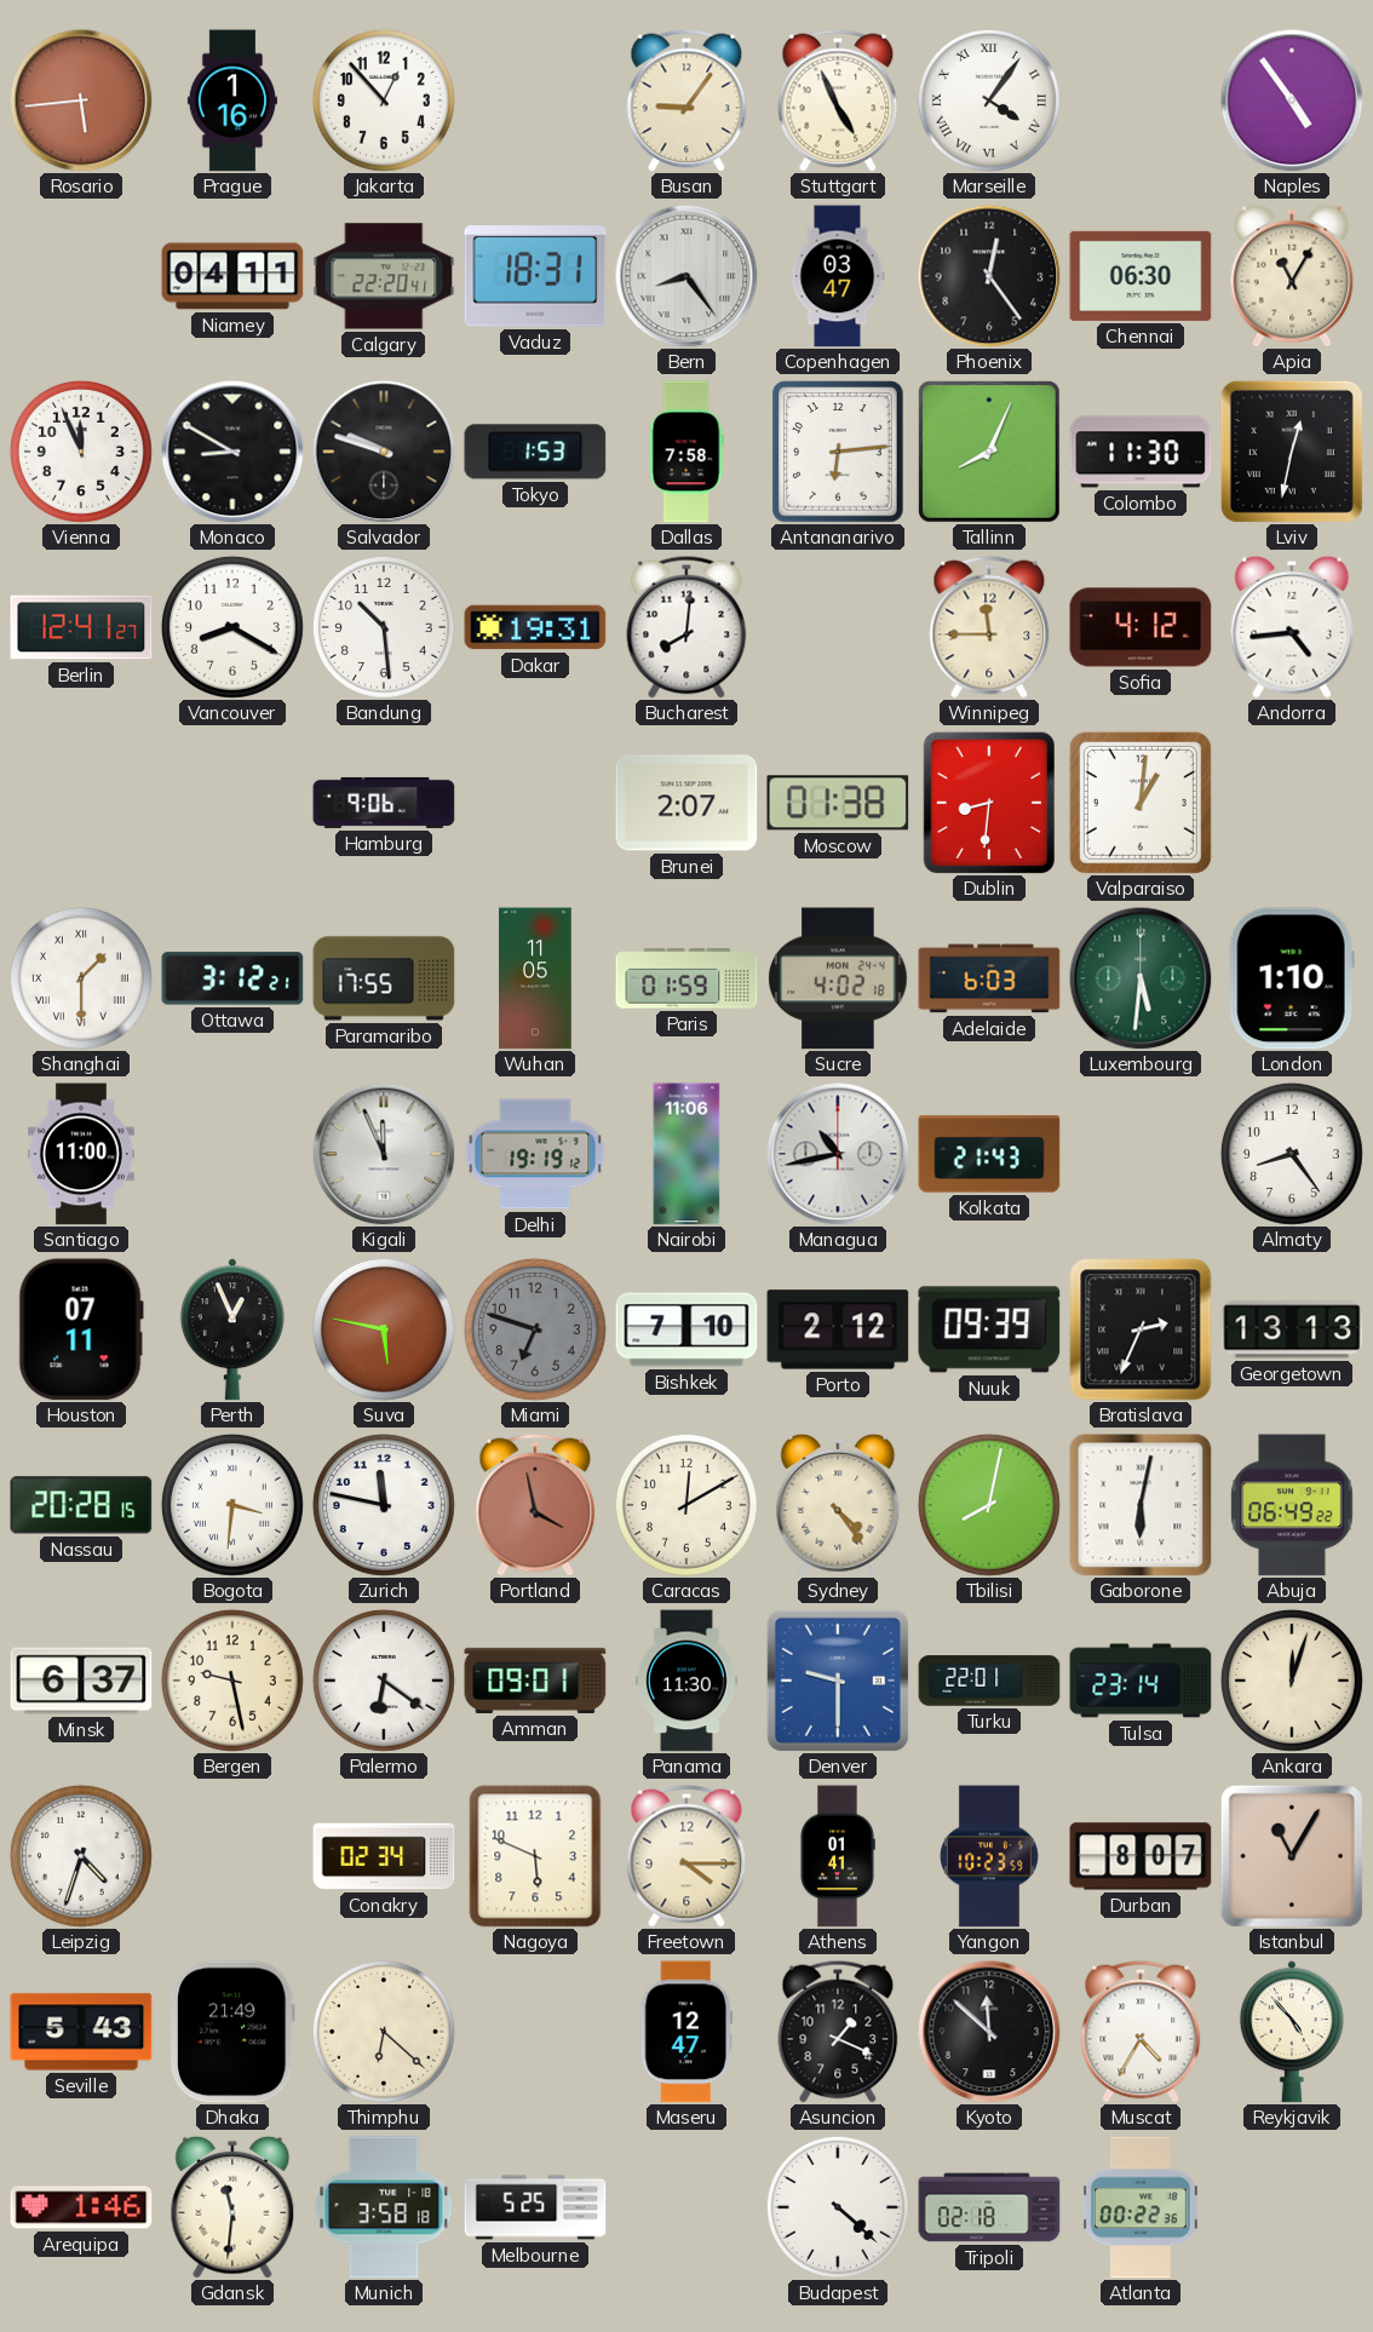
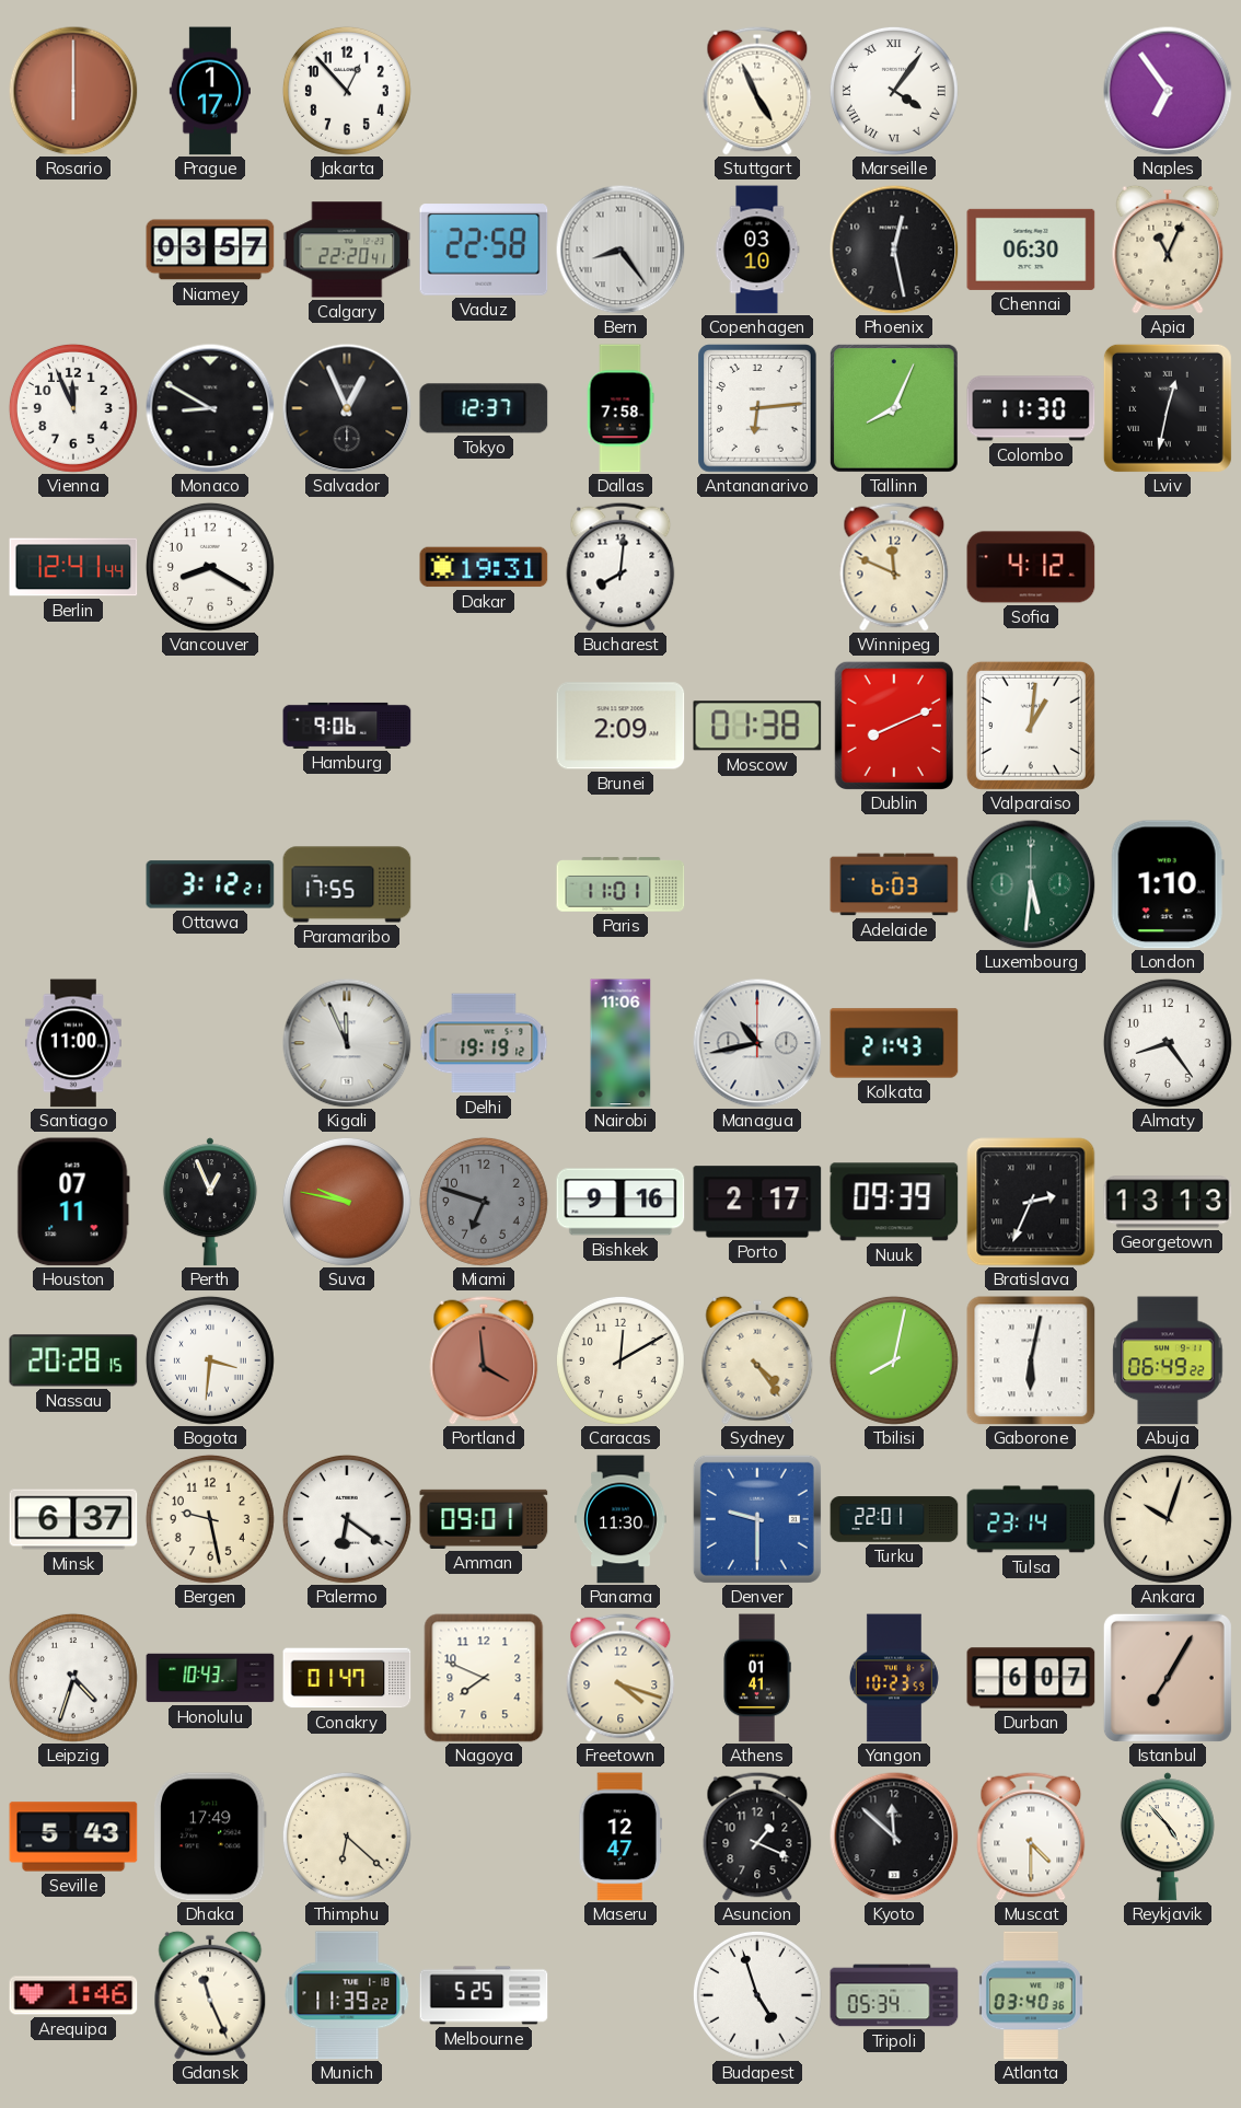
Rosario: 5:44 -> 6:00 (73, 91)
Prague: 1:16 -> 1:17 (210, 91)
Busan: 9:06 -> none (686, 100)
Naples: 4:54 -> 6:54 (1168, 91)
Niamey: 04:11 -> 03:57 (210, 250)
Vaduz: 18:31 -> 22:58 (484, 250)
Copenhagen: 03:47 -> 03:10 (757, 250)
Phoenix: 12:24 -> 12:28 (894, 250)
Apia: 11:05 -> 11:04 (1168, 250)
Salvador: 9:48 -> 12:56 (347, 408)
Tokyo: 1:53 -> 12:37 (484, 408)
Berlin: 12:41:27 -> 12:41:44 (73, 567)
Bandung: 10:29 -> none (384, 627)
Winnipeg: 11:45 -> 11:49 (894, 567)
Andorra: 4:44 -> none (1292, 627)
Brunei: 2:07 -> 2:09 (620, 726)
Dublin: 8:31 -> 8:11 (893, 725)
Shanghai: 1:30 -> none (81, 978)
Wuhan: 11:05 -> none (535, 978)
Paris: 01:59 -> 11:01 (620, 884)
Sucre: 4:02 -> none (838, 978)
Suva: 5:47 -> 9:47 (347, 1202)
Bishkek: 7:10 -> 9:16 (620, 1202)
Porto: 2:12 -> 2:17 (757, 1202)
Zurich: 11:47 -> none (384, 1505)
Portland: 3:58 -> 3:59 (484, 1360)
Ankara: 12:03 -> 10:03 (1168, 1519)
Honolulu: none -> 10:43 (210, 1678)
Conakry: 02:34 -> 01:47 (347, 1678)
Nagoya: 5:49 -> 7:49 (484, 1678)
Freetown: 4:15 -> 4:18 (620, 1678)
Durban: 8:07 -> 6:07 (1031, 1678)
Istanbul: 11:05 -> 7:05 (1168, 1678)
Dhaka: 21:49 -> 17:49 (210, 1837)
Muscat: 4:35 -> 4:30 (1031, 1837)
Gdansk: 11:31 -> 11:26 (210, 1995)
Munich: 3:58 -> 11:39 (347, 1995)
Budapest: 4:22 -> 4:57 (757, 1995)
Tripoli: 02:18 -> 05:34 (894, 1995)
Atlanta: 00:22 -> 03:40 (1031, 1995)
